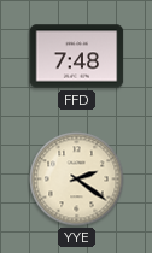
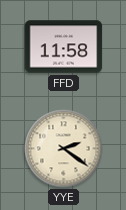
FFD: 7:48 -> 11:58 (64, 47)
